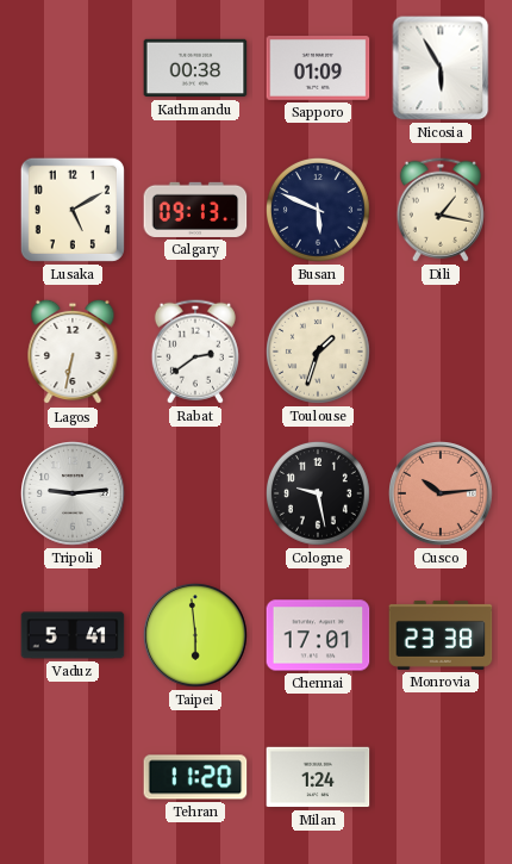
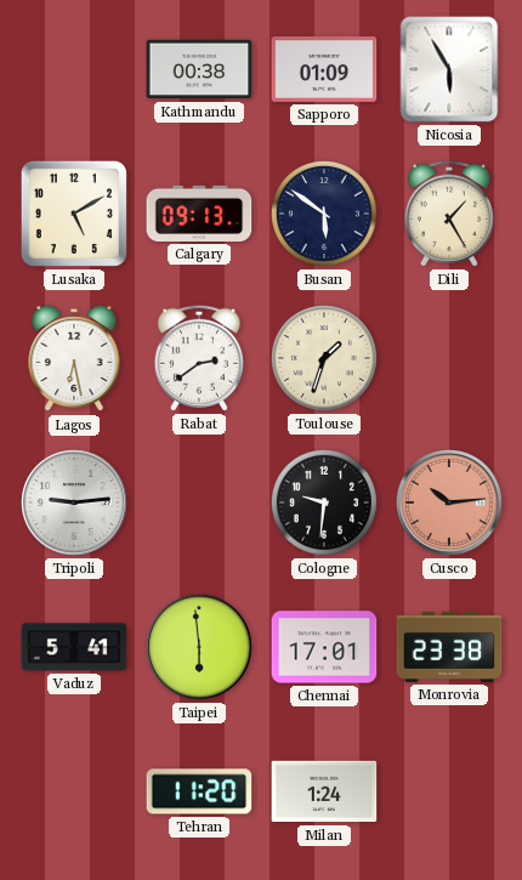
Busan: 5:49 -> 5:51 (324, 214)
Dili: 1:17 -> 1:25 (449, 214)
Lagos: 6:32 -> 6:28 (74, 358)
Cologne: 9:28 -> 9:31 (324, 503)
